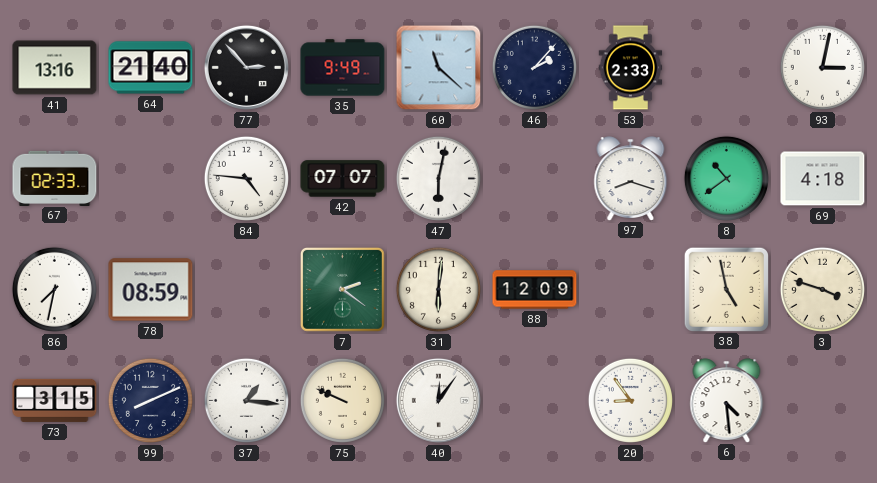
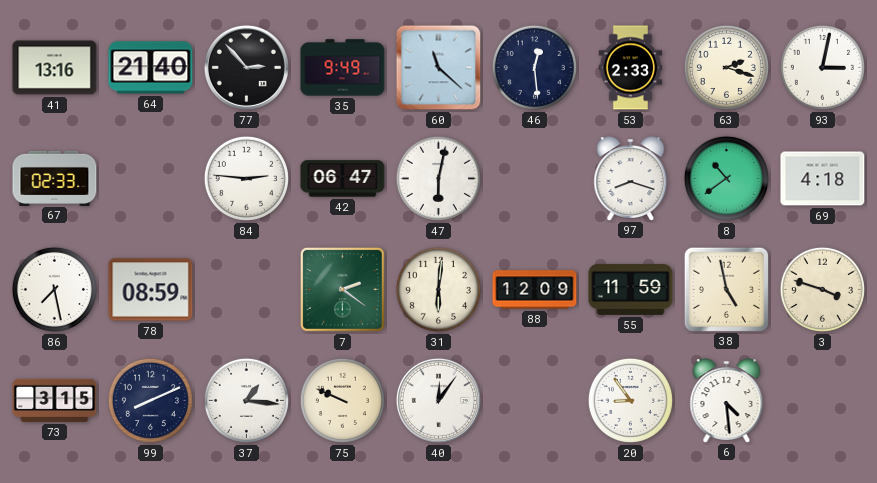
46: 2:07 -> 12:29 (534, 67)
63: none -> 2:18 (726, 67)
84: 4:46 -> 2:46 (246, 178)
42: 07:07 -> 06:47 (343, 179)
86: 7:32 -> 7:28 (54, 289)
55: none -> 11:59 (631, 289)
